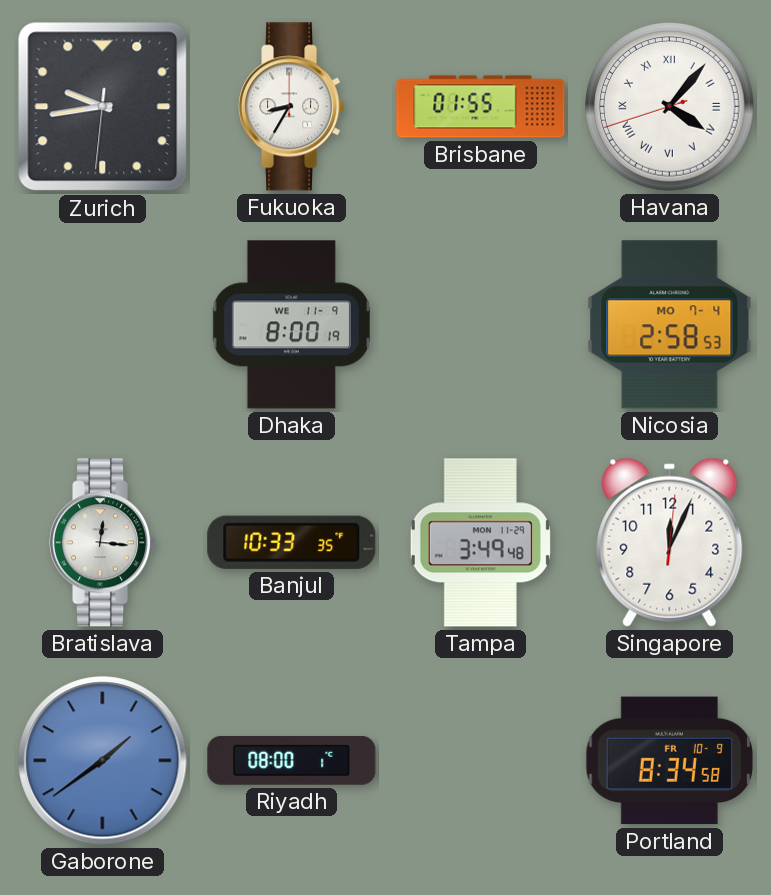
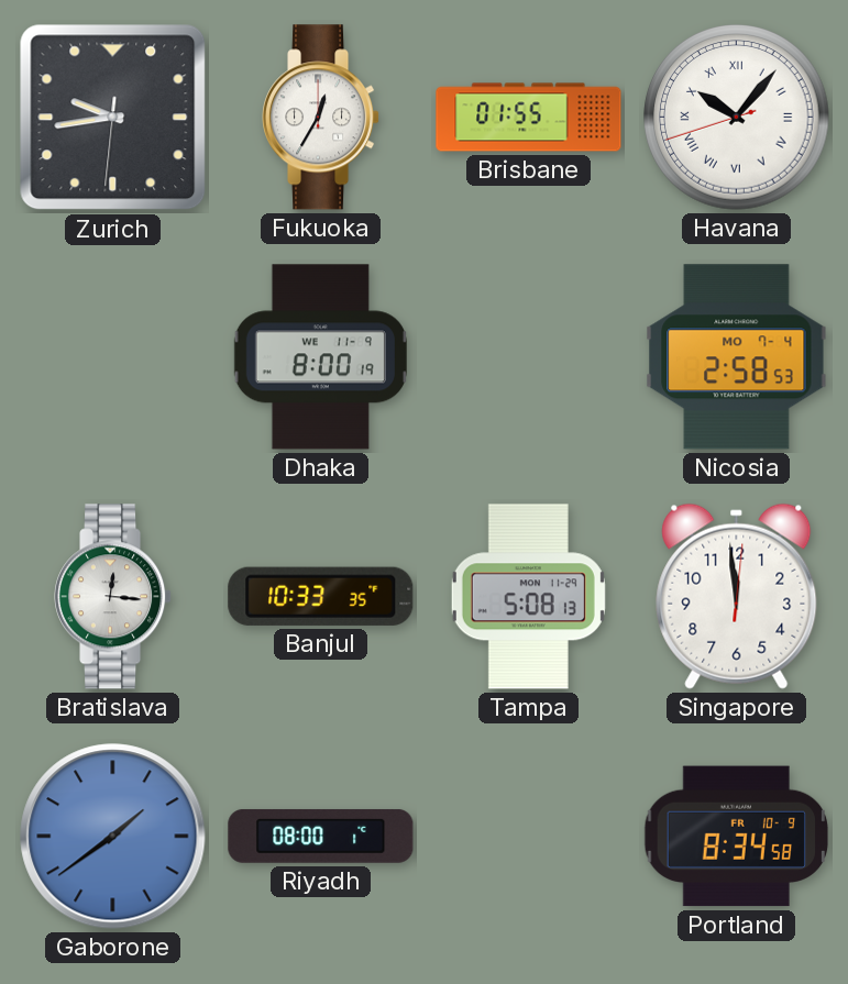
Fukuoka: 8:35 -> 12:35 (322, 118)
Havana: 4:06 -> 10:06 (737, 118)
Tampa: 3:49 -> 5:08 (528, 597)
Singapore: 12:04 -> 11:59 (737, 596)
